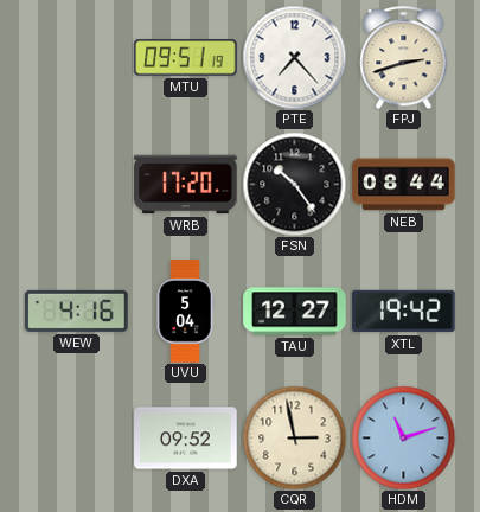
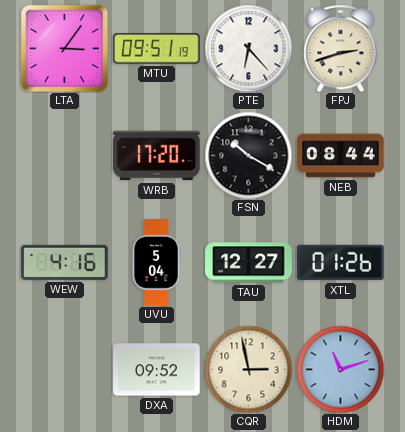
LTA: none -> 3:06 (64, 48)
PTE: 7:23 -> 6:23 (248, 48)
FSN: 10:24 -> 10:20 (248, 155)
XTL: 19:42 -> 01:26 (341, 263)
